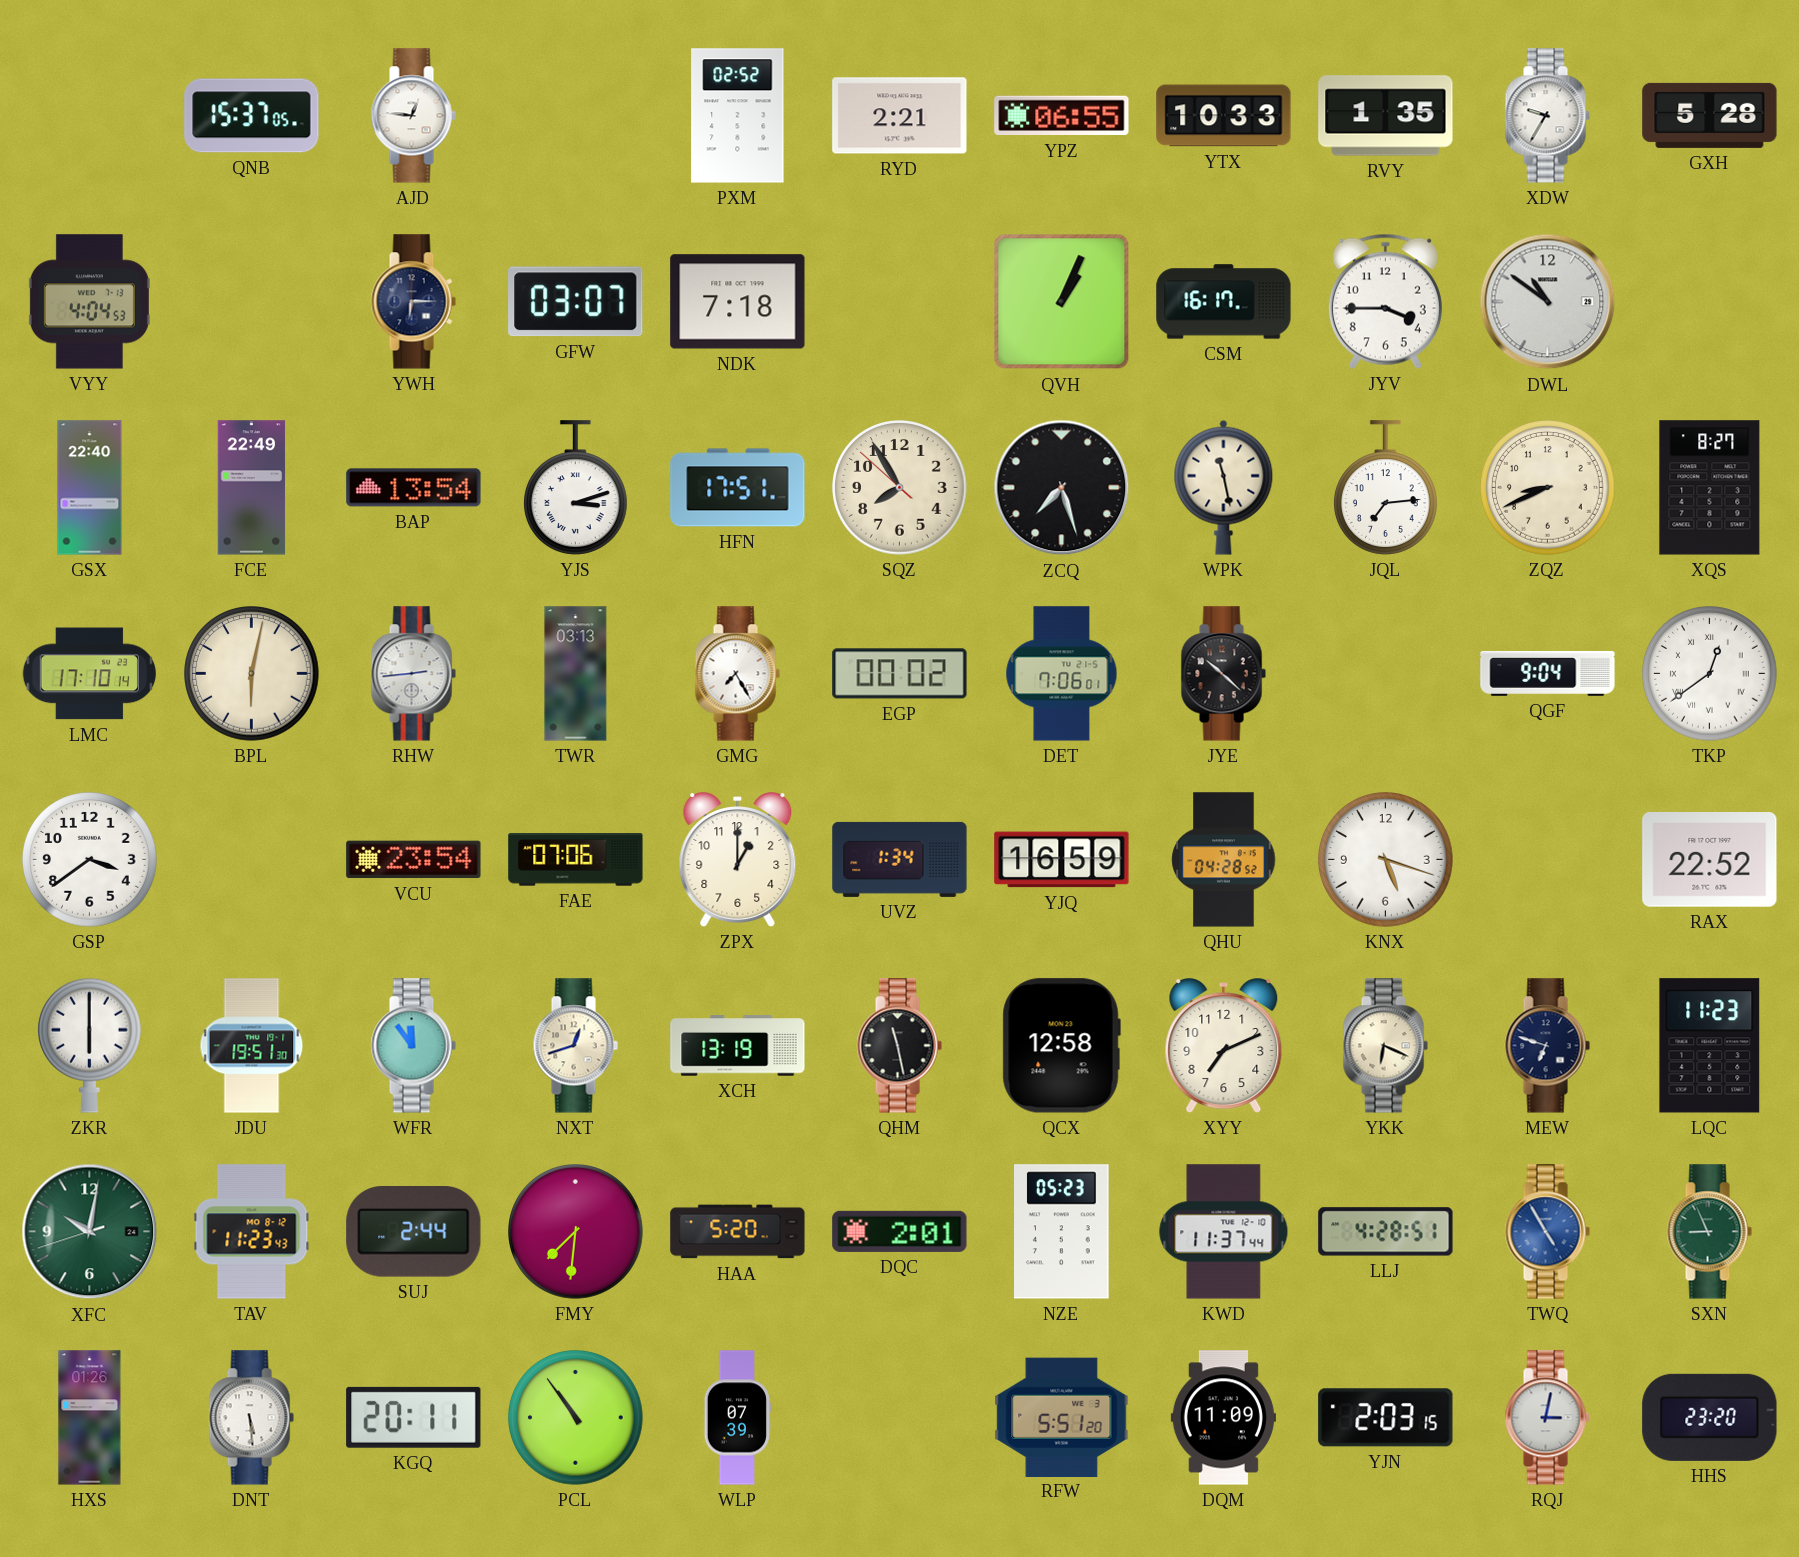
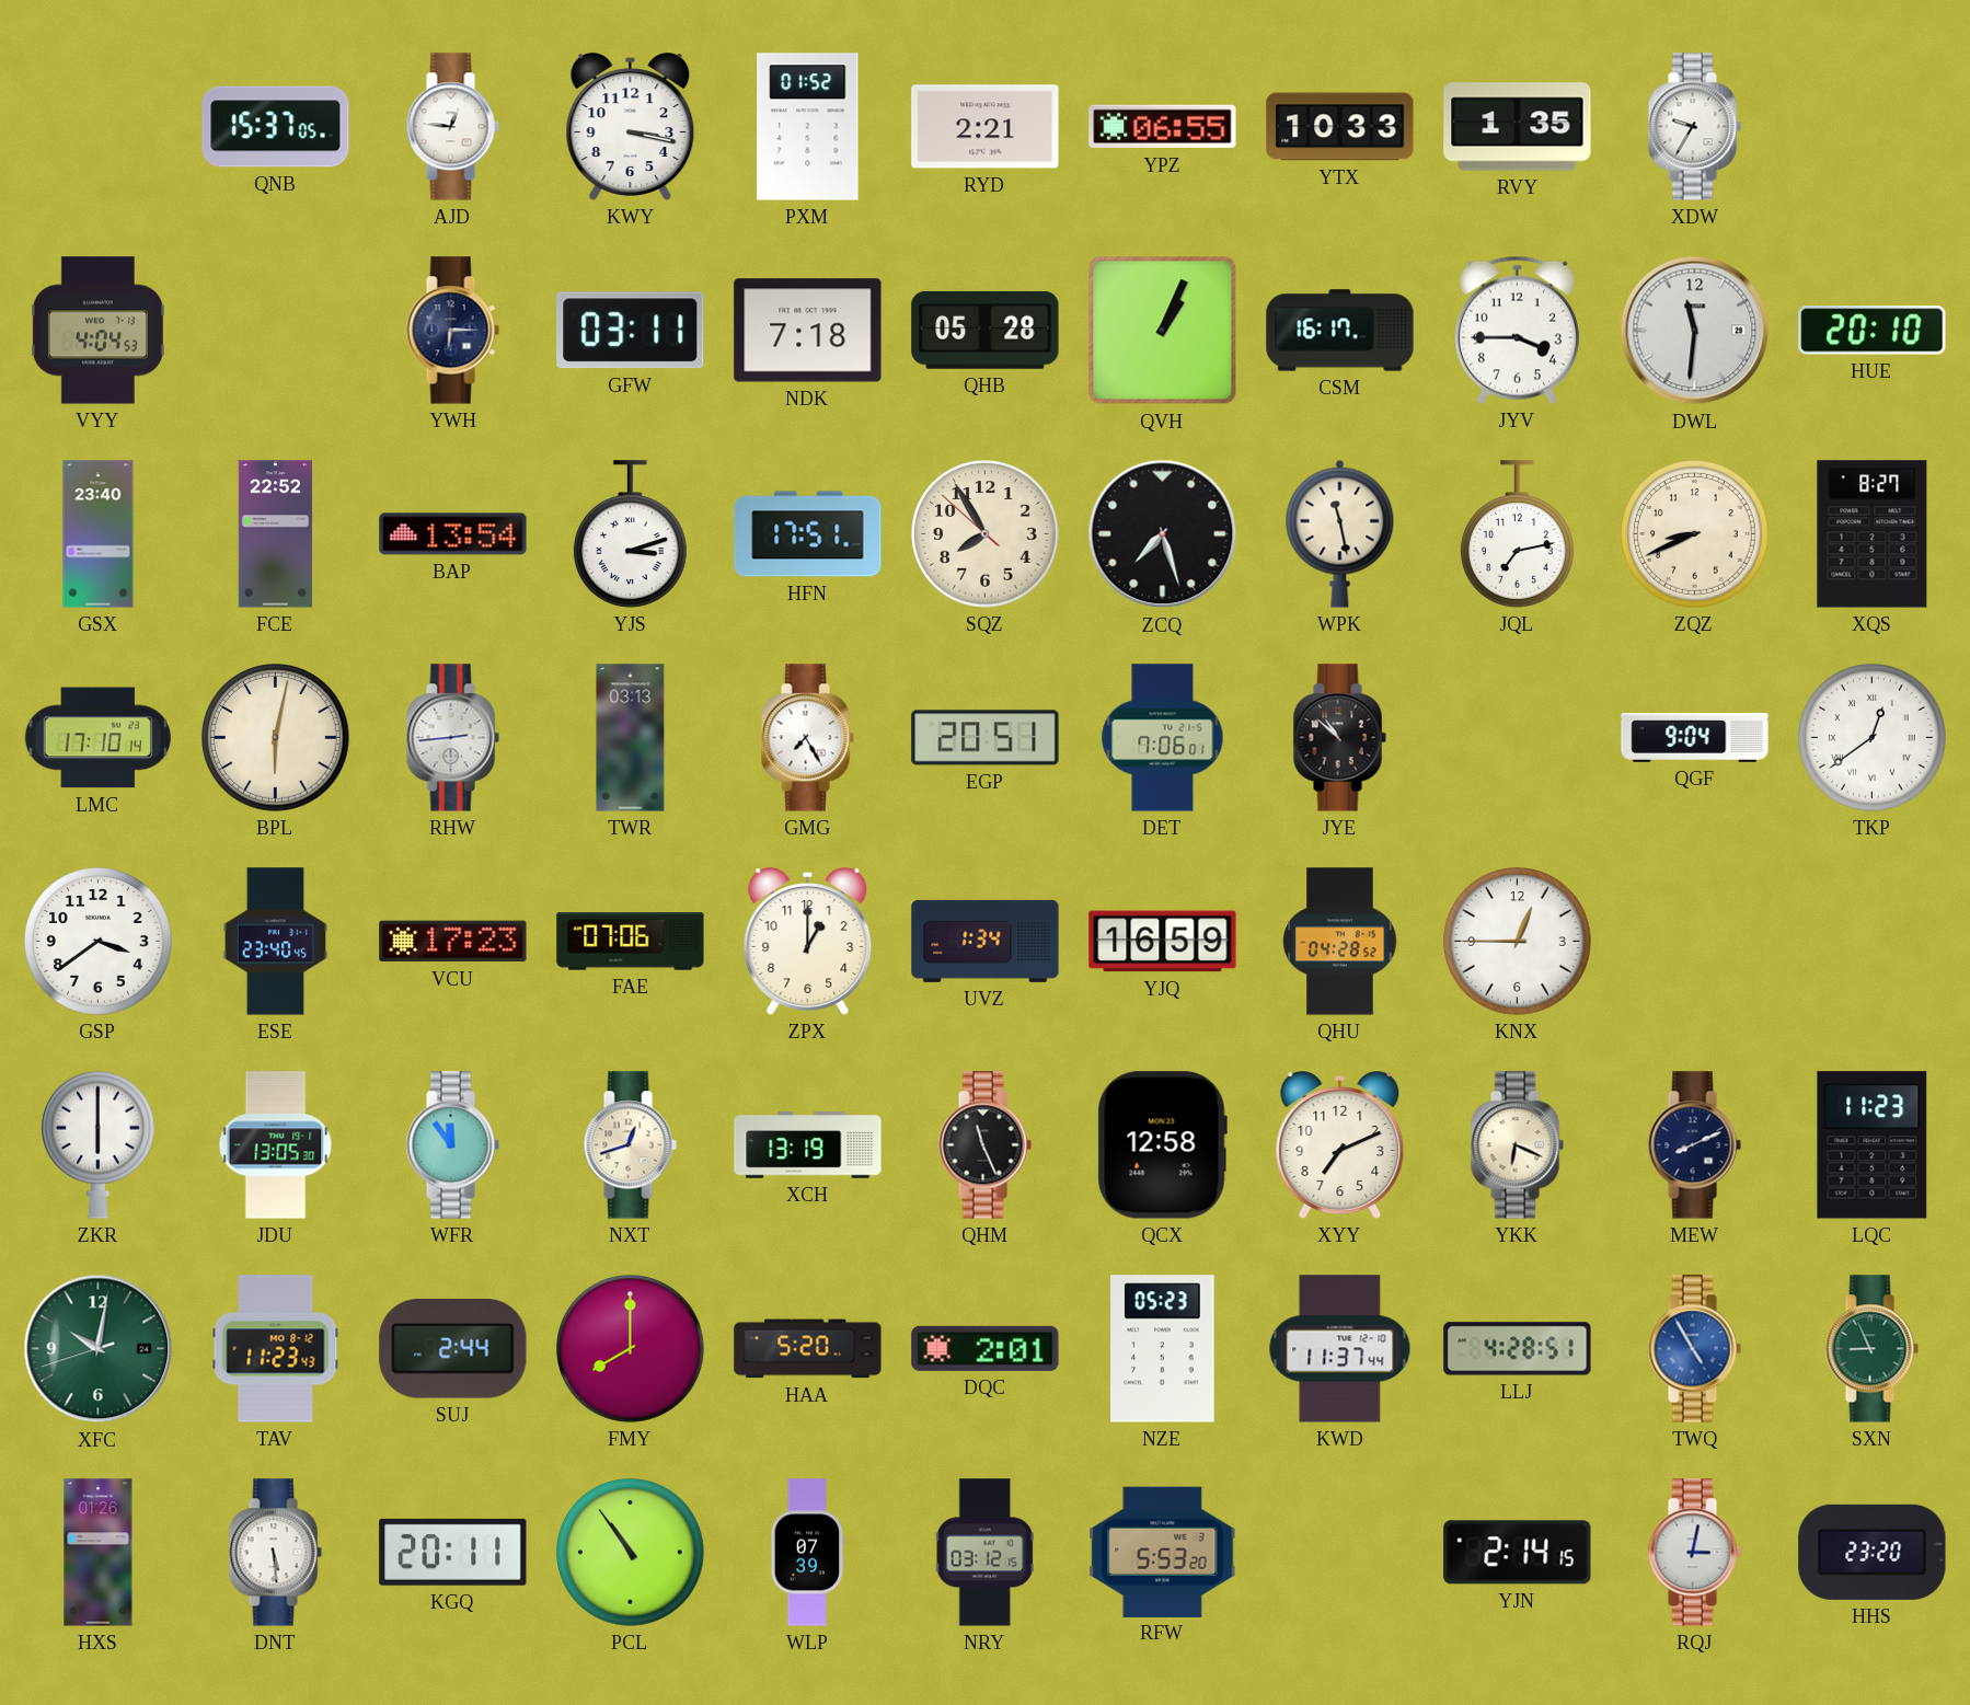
KWY: none -> 3:17 (631, 127)
PXM: 02:52 -> 01:52 (808, 127)
GXH: 5:28 -> none (1710, 115)
GFW: 03:07 -> 03:11 (631, 331)
QHB: none -> 05:28 (986, 331)
DWL: 10:51 -> 11:31 (1695, 331)
HUE: none -> 20:10 (1873, 331)
GSX: 22:40 -> 23:40 (99, 534)
FCE: 22:49 -> 22:52 (276, 534)
JQL: 7:14 -> 7:13 (1517, 534)
EGP: 00:02 -> 20:51 (986, 738)
JYE: 10:22 -> 10:52 (1339, 738)
ESE: none -> 23:40 (275, 942)
VCU: 23:54 -> 17:23 (453, 942)
KNX: 5:18 -> 12:45 (1518, 942)
RAX: 22:52 -> none (1710, 860)
JDU: 19:51 -> 13:05 (276, 1145)
QHM: 11:28 -> 11:26 (984, 1145)
MEW: 6:48 -> 8:11 (1694, 1145)
FMY: 7:31 -> 8:00 (631, 1349)
NRY: none -> 03:12 (984, 1553)
RFW: 5:51 -> 5:53 (1163, 1552)
DQM: 11:09 -> none (1223, 1418)
YJN: 2:03 -> 2:14 (1518, 1553)
